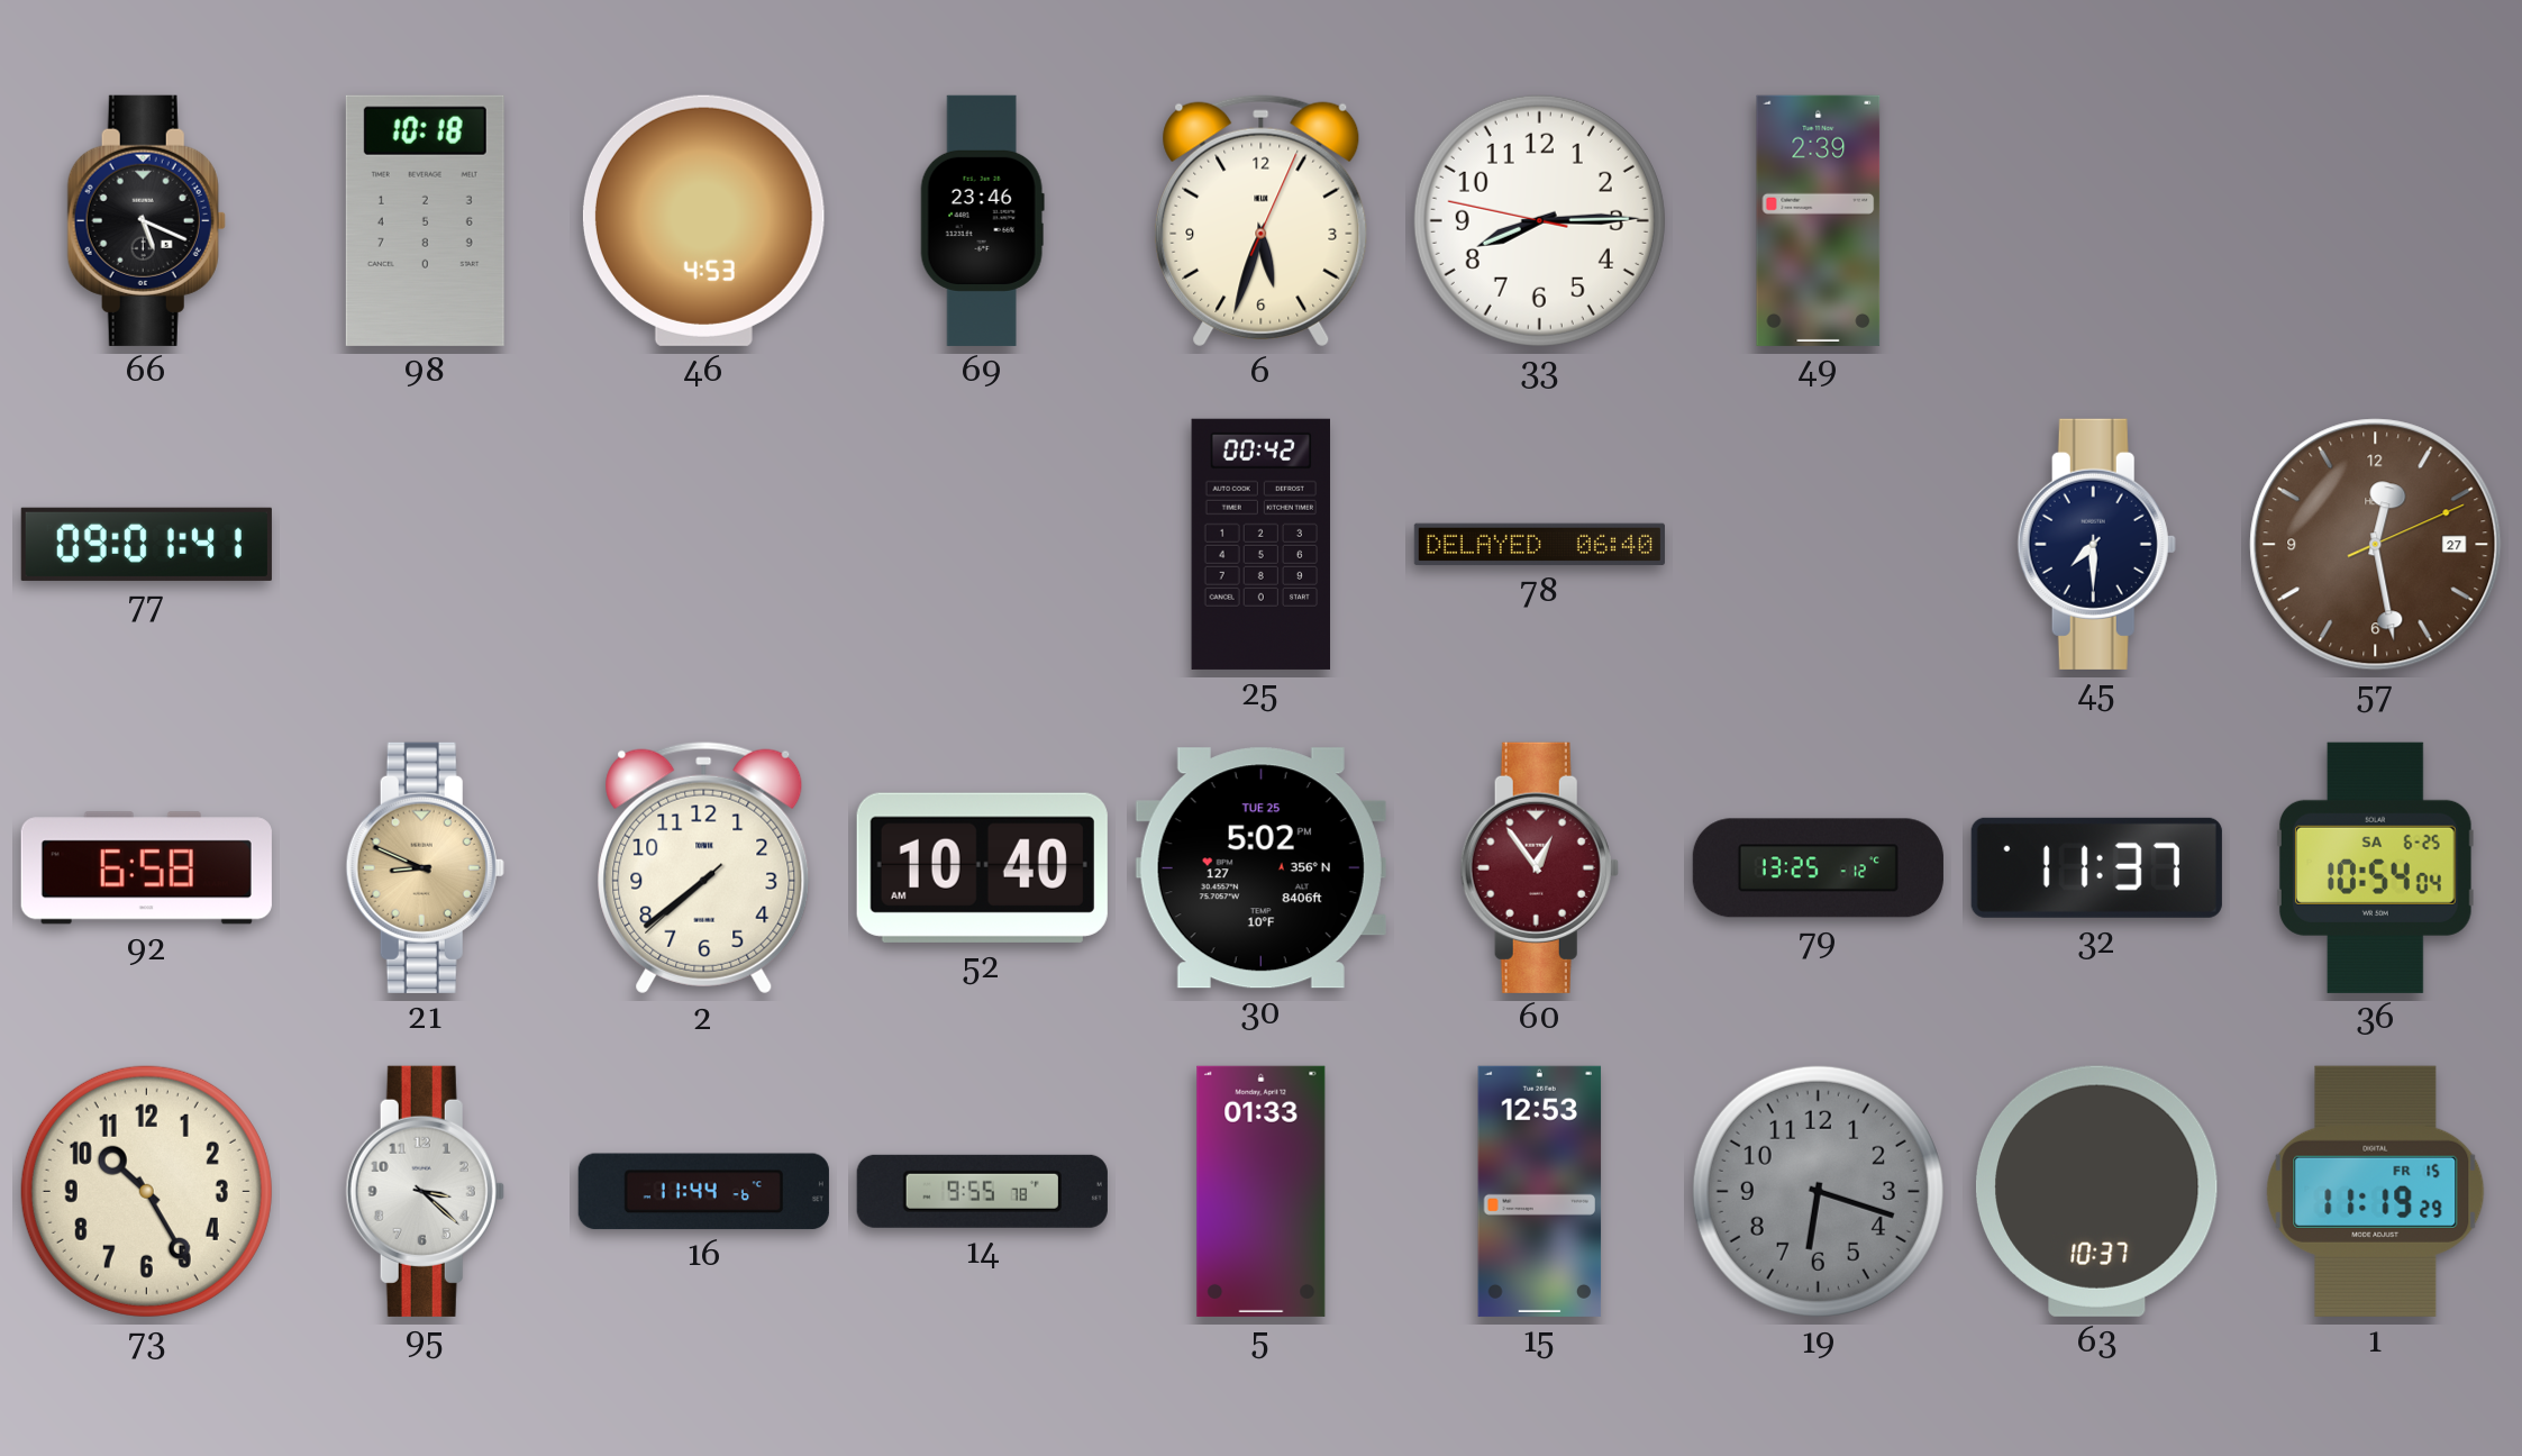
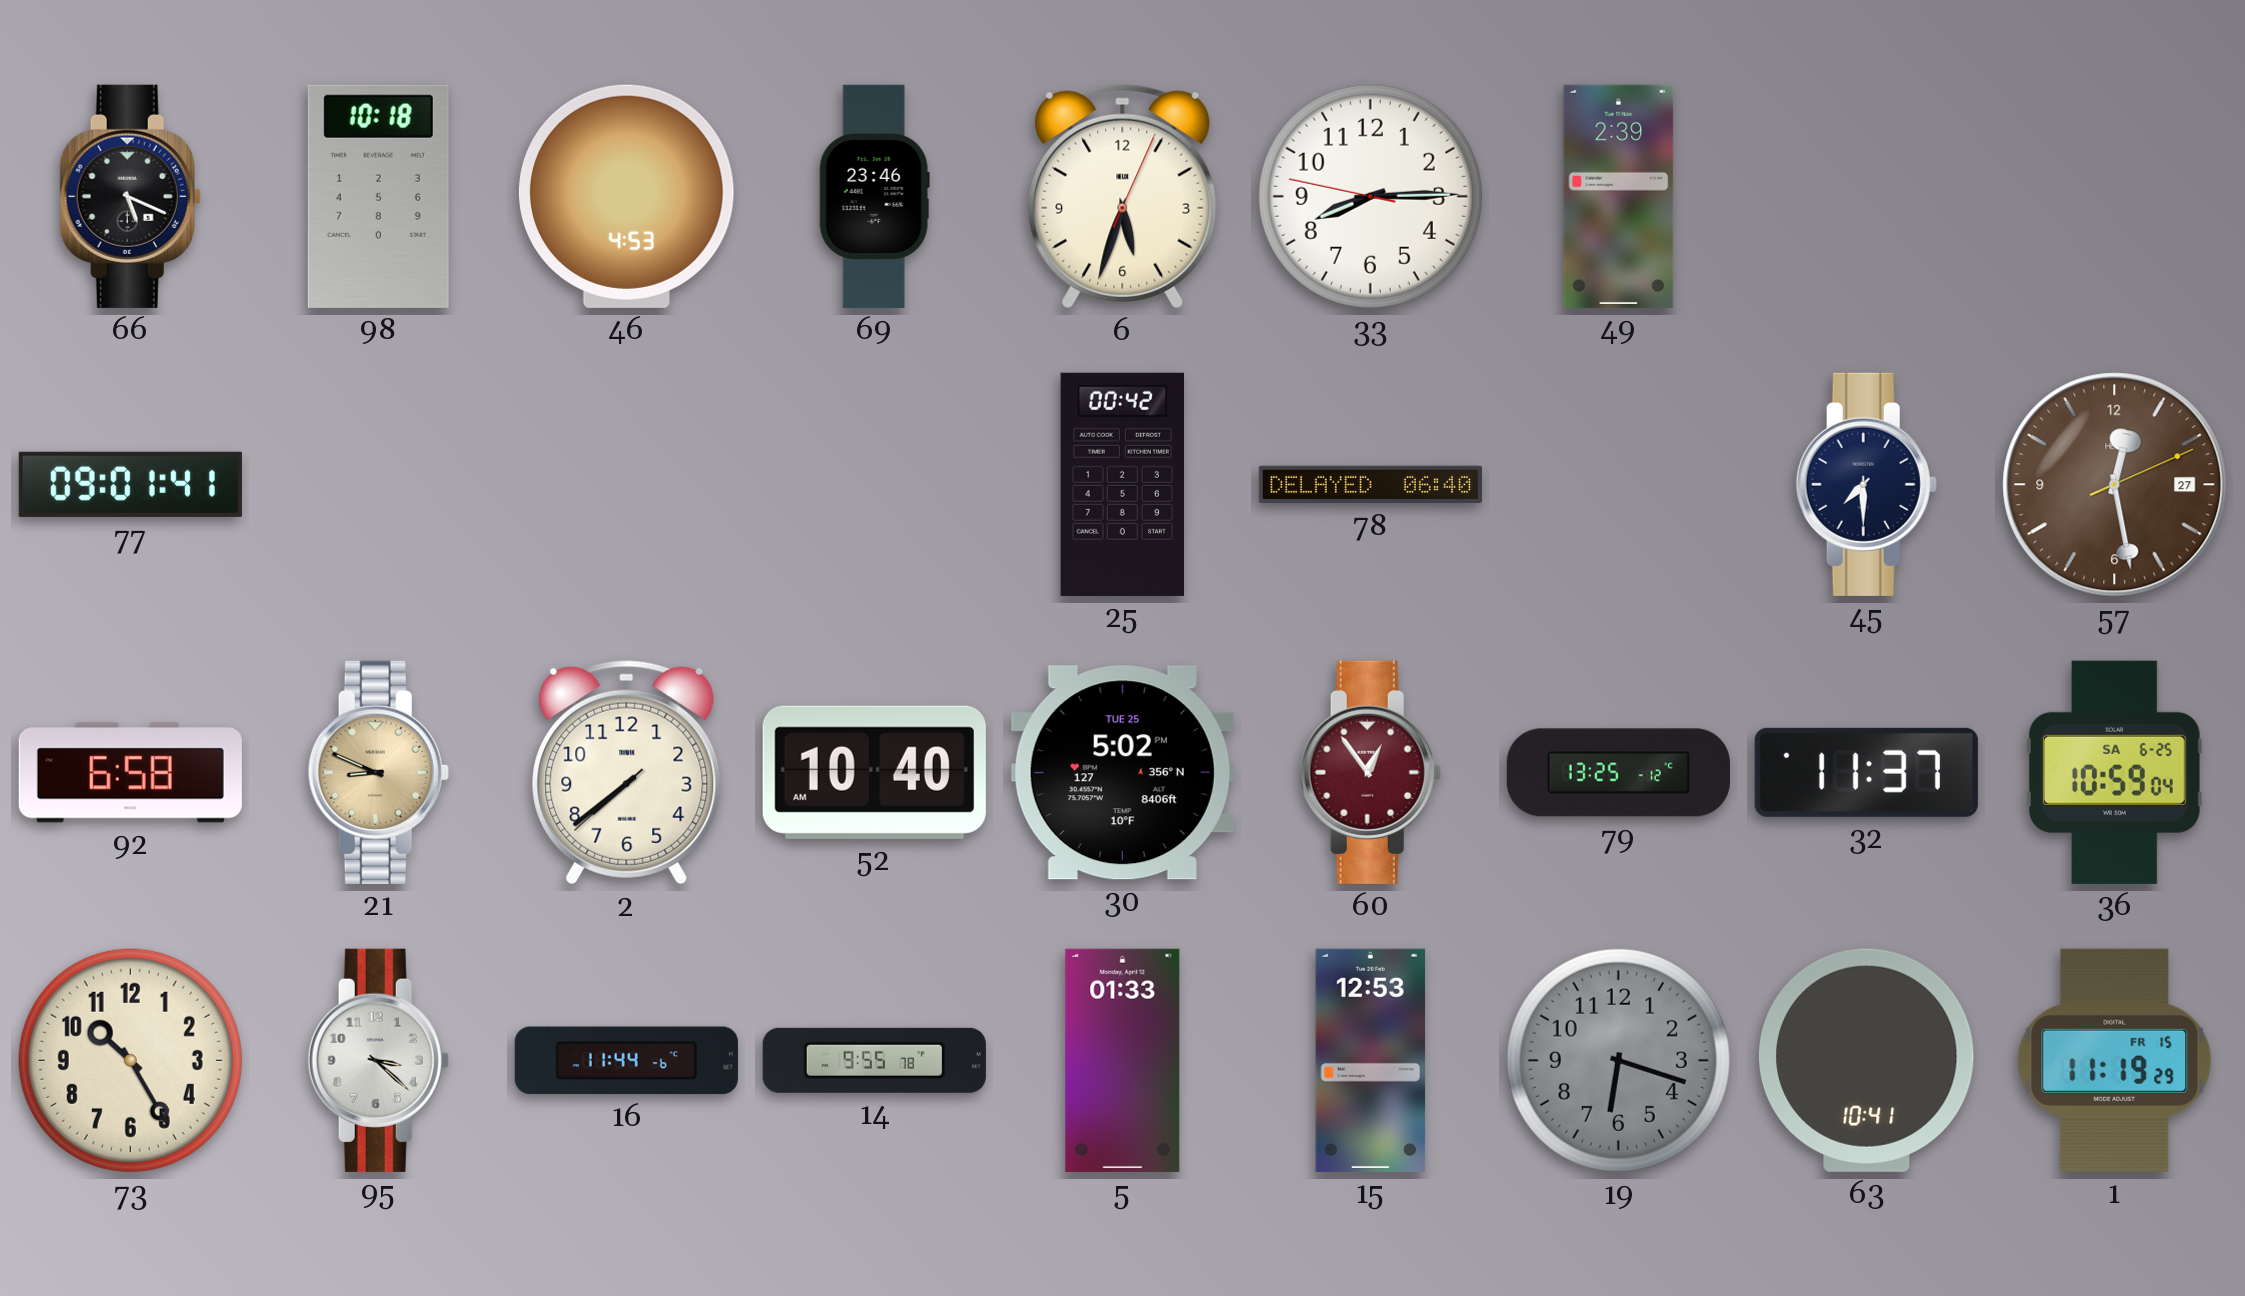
36: 10:54 -> 10:59 (2114, 772)
63: 10:37 -> 10:41 (1866, 1060)
